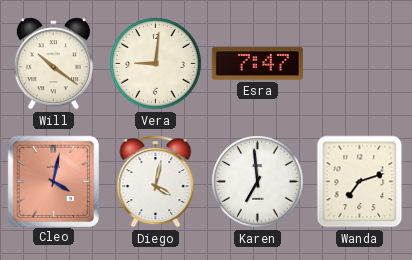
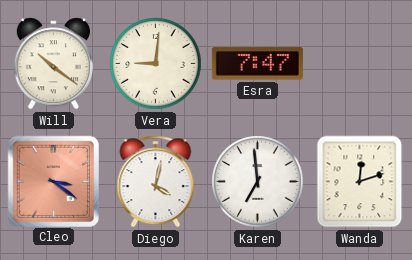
Cleo: 4:02 -> 3:21 (53, 181)
Wanda: 7:12 -> 12:12 (360, 182)
